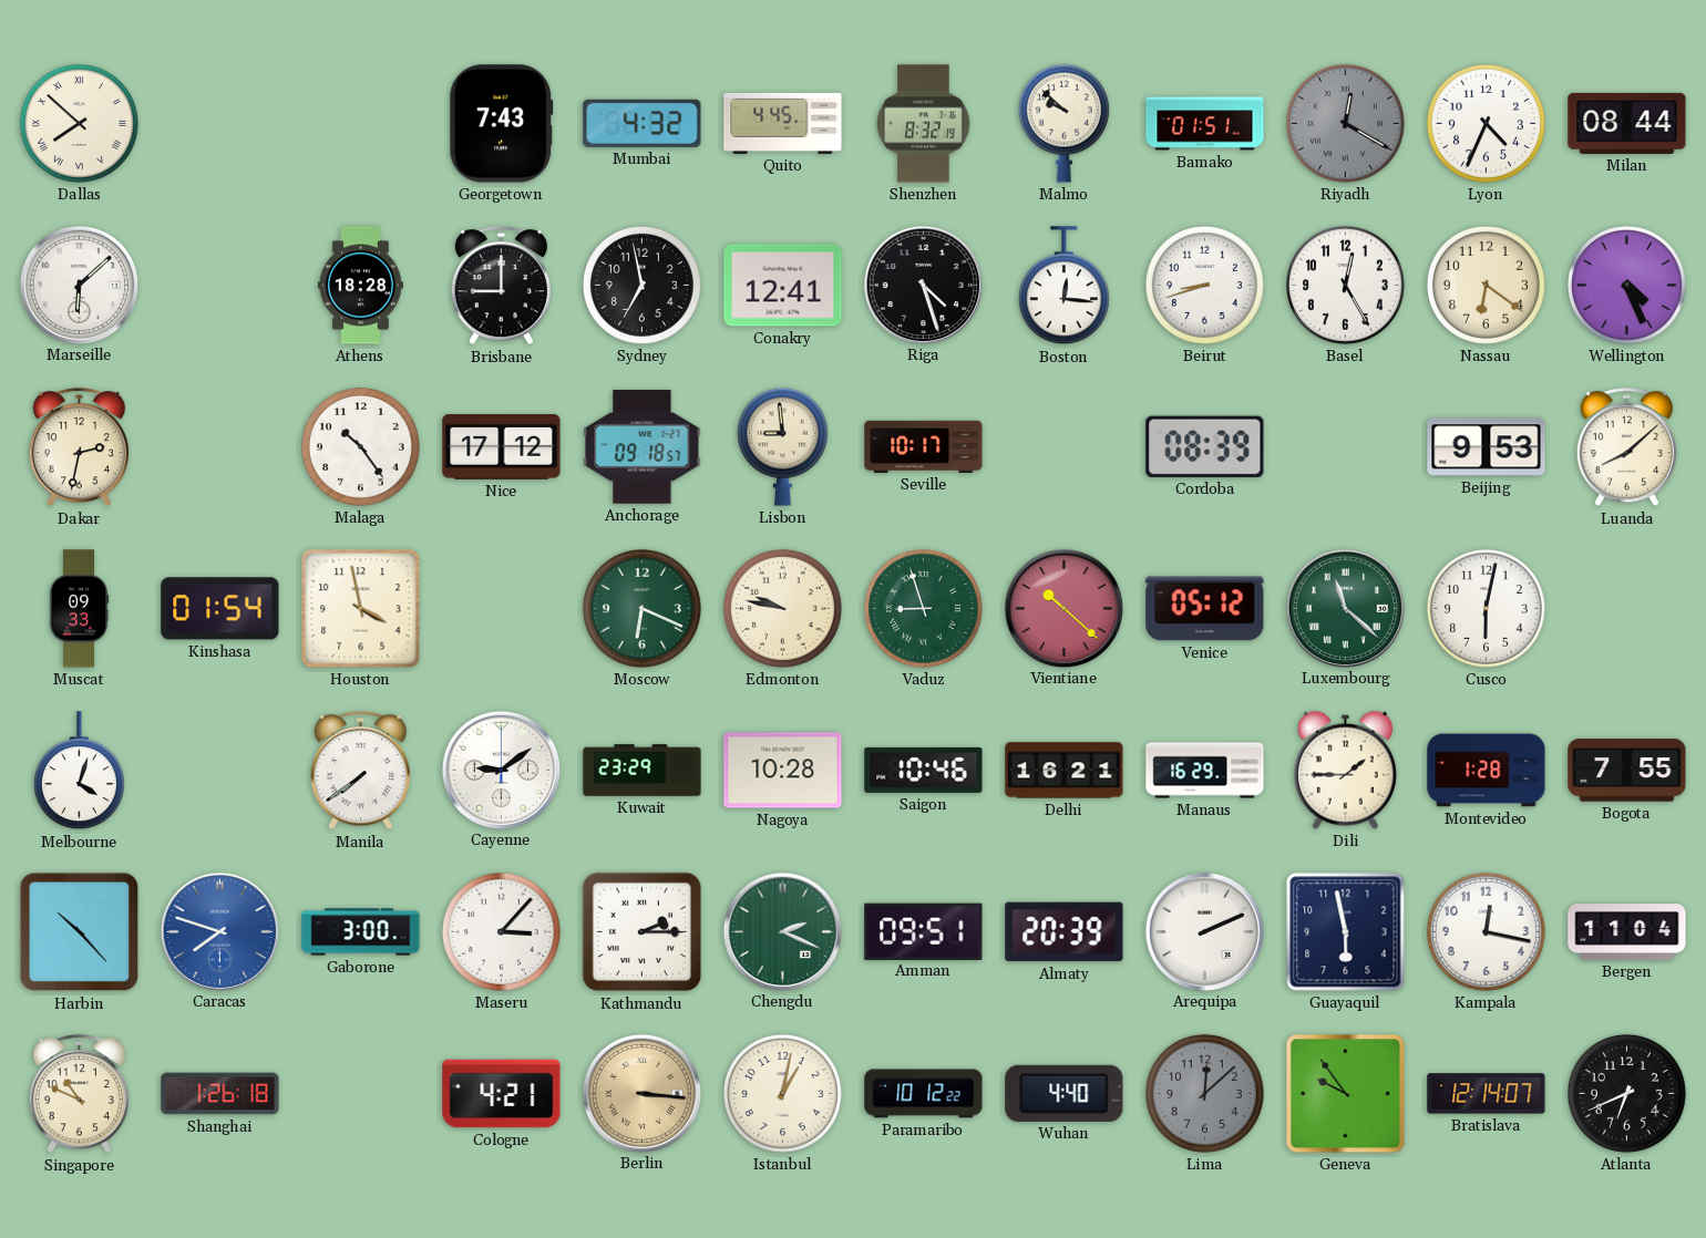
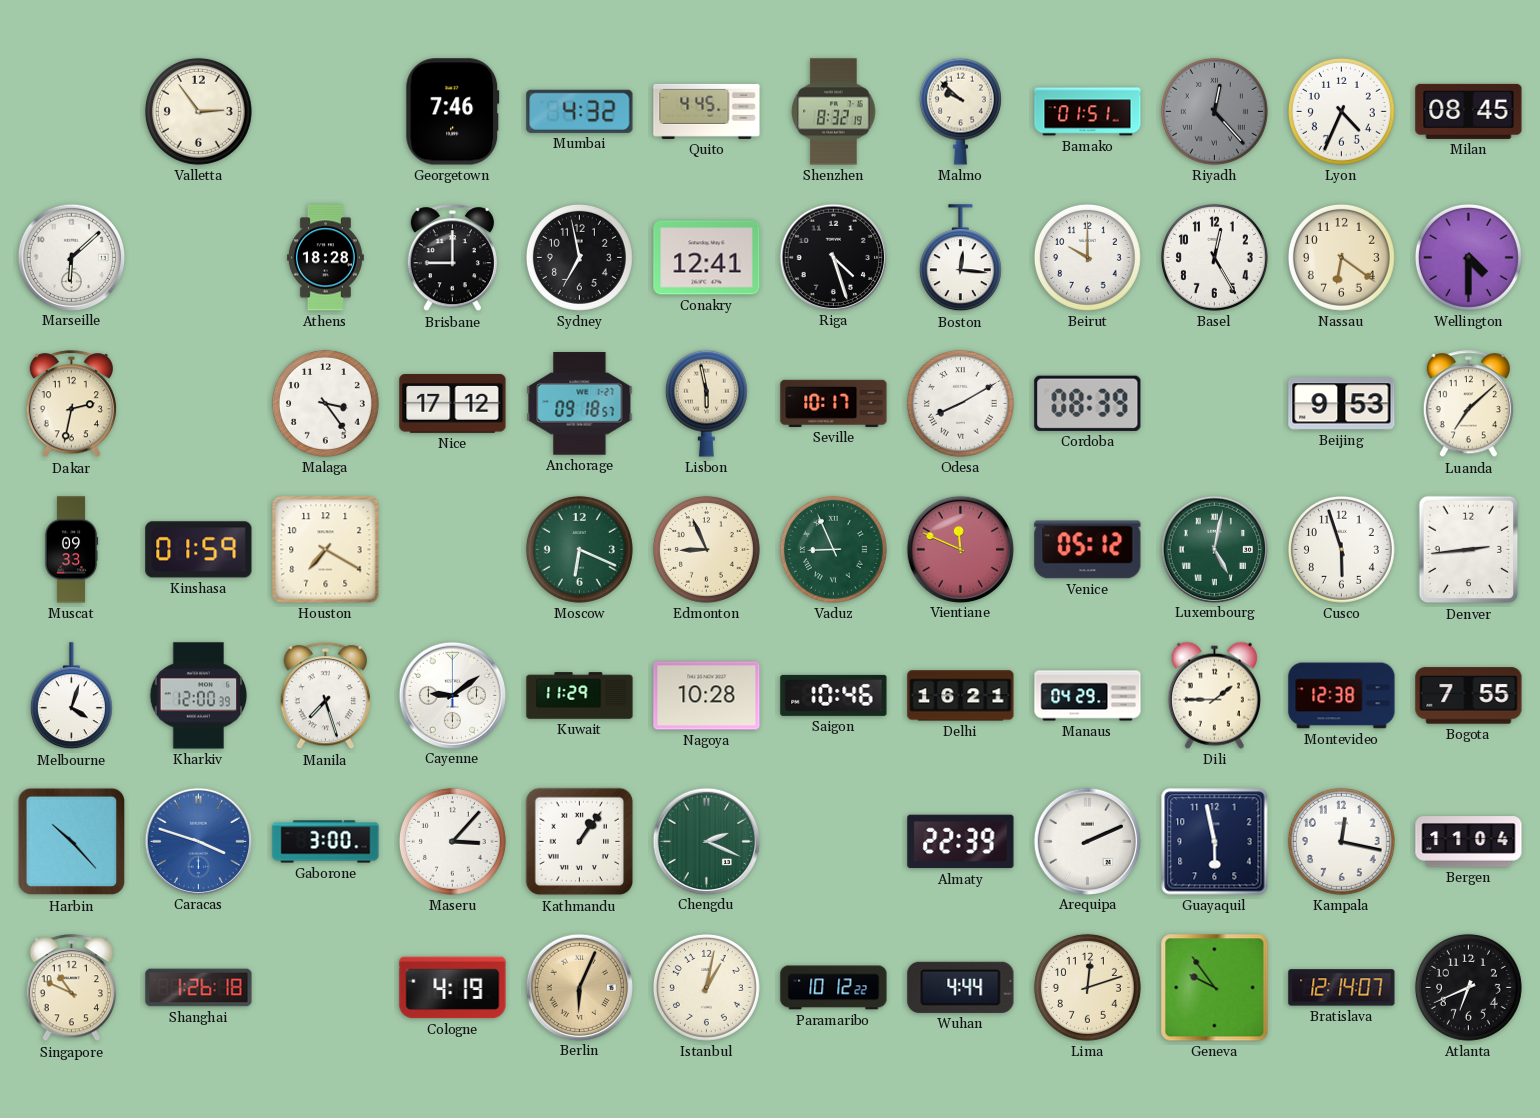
Dallas: 7:52 -> none (79, 123)
Valletta: none -> 2:54 (198, 111)
Georgetown: 7:43 -> 7:46 (453, 112)
Riyadh: 12:20 -> 12:23 (1214, 111)
Milan: 08:44 -> 08:45 (1469, 111)
Beirut: 8:42 -> 10:00 (1087, 257)
Wellington: 4:26 -> 4:30 (1468, 257)
Malaga: 10:24 -> 3:24 (325, 403)
Lisbon: 8:59 -> 5:58 (706, 403)
Odesa: none -> 8:10 (960, 403)
Luanda: 8:08 -> 7:08 (1468, 404)
Kinshasa: 01:54 -> 01:59 (199, 550)
Houston: 3:58 -> 7:20 (326, 550)
Edmonton: 9:47 -> 8:56 (706, 549)
Vaduz: 8:57 -> 8:56 (833, 549)
Vientiane: 10:22 -> 11:49 (960, 549)
Luxembourg: 11:22 -> 5:02 (1214, 549)
Cusco: 6:02 -> 5:57 (1341, 549)
Denver: none -> 2:44 (1469, 550)
Kharkiv: none -> 12:00 (199, 696)
Manila: 7:39 -> 7:27 (325, 696)
Kuwait: 23:29 -> 11:29 (580, 696)
Manaus: 16:29 -> 04:29 (1088, 696)
Montevideo: 1:28 -> 12:38 (1342, 696)
Caracas: 7:48 -> 3:48 (198, 841)
Kathmandu: 2:15 -> 1:06 (580, 842)
Amman: 09:51 -> none (924, 931)
Almaty: 20:39 -> 22:39 (961, 842)
Cologne: 4:21 -> 4:19 (453, 988)
Berlin: 3:16 -> 6:04 (579, 987)
Wuhan: 4:40 -> 4:44 (961, 987)
Lima: 12:08 -> 12:12 (1087, 987)
Lima dial: grey -> cream (1087, 987)
